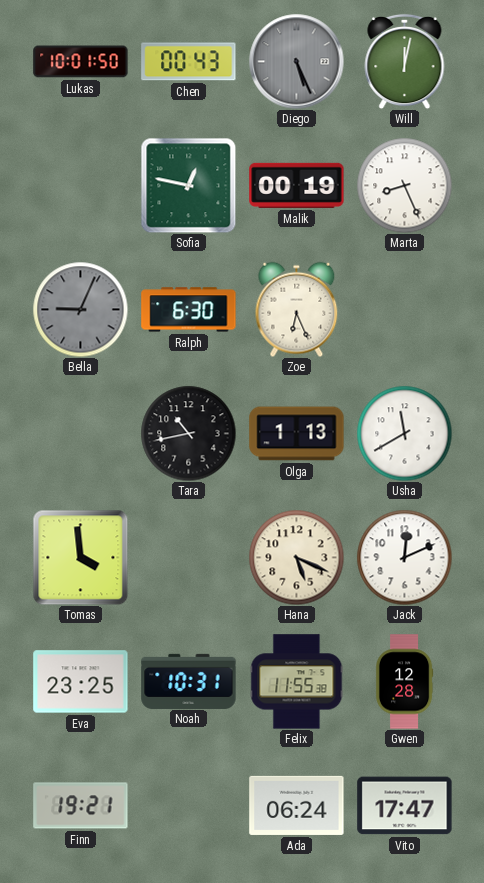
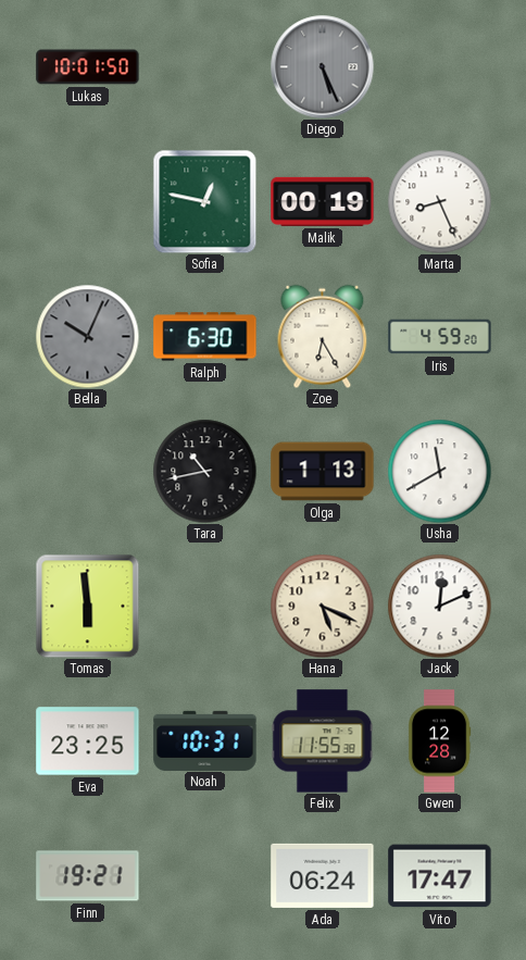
Chen: 00:43 -> none (189, 62)
Will: 12:02 -> none (405, 61)
Bella: 9:04 -> 10:04 (87, 336)
Zoe: 6:26 -> 6:25 (323, 336)
Iris: none -> 4:59 (440, 337)
Tomas: 3:59 -> 5:59 (87, 606)
